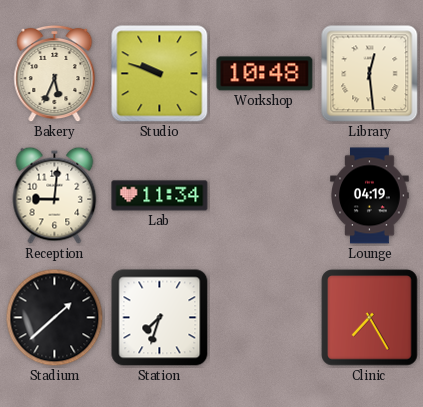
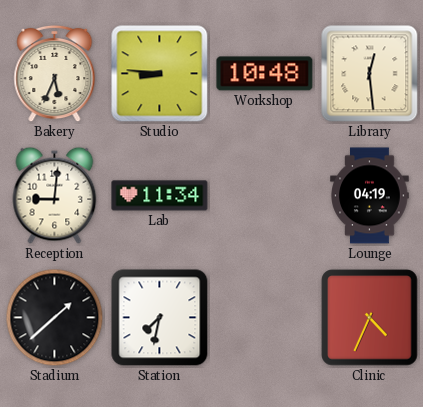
Studio: 9:48 -> 8:46 (160, 74)
Station: 7:33 -> 7:32 (160, 318)
Clinic: 7:25 -> 4:34 (370, 318)
